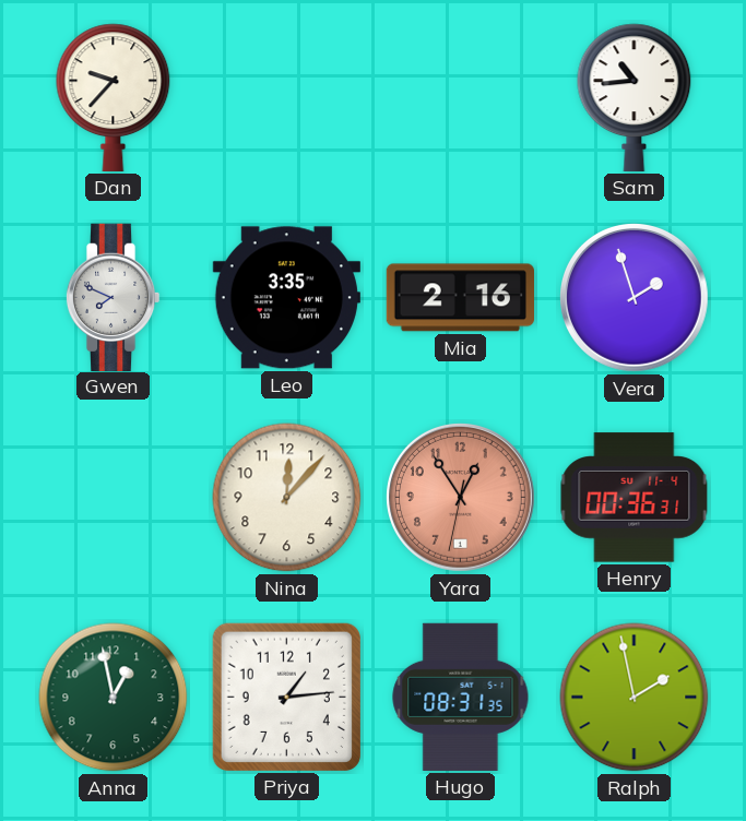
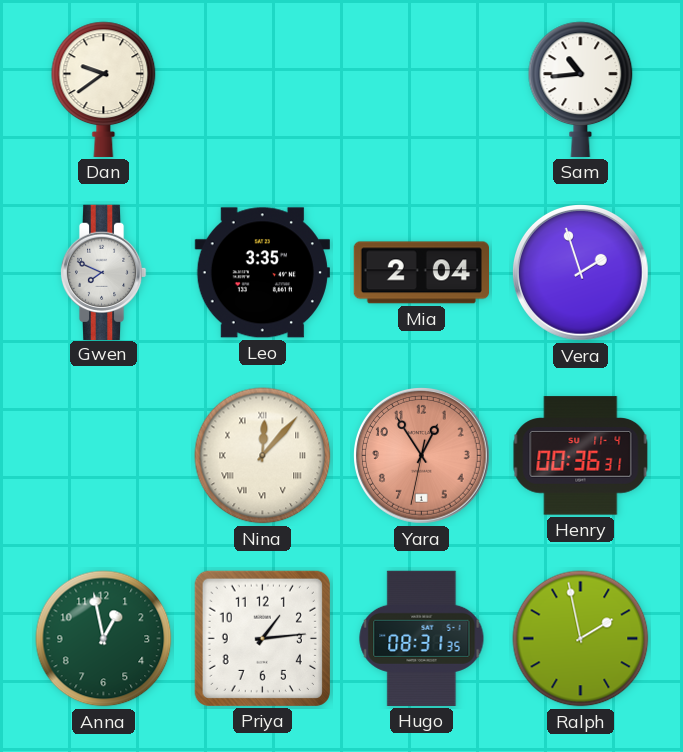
Dan: 9:37 -> 9:39 (104, 89)
Mia: 2:16 -> 2:04 (421, 273)
Nina numerals: Arabic -> Roman (263, 456)
